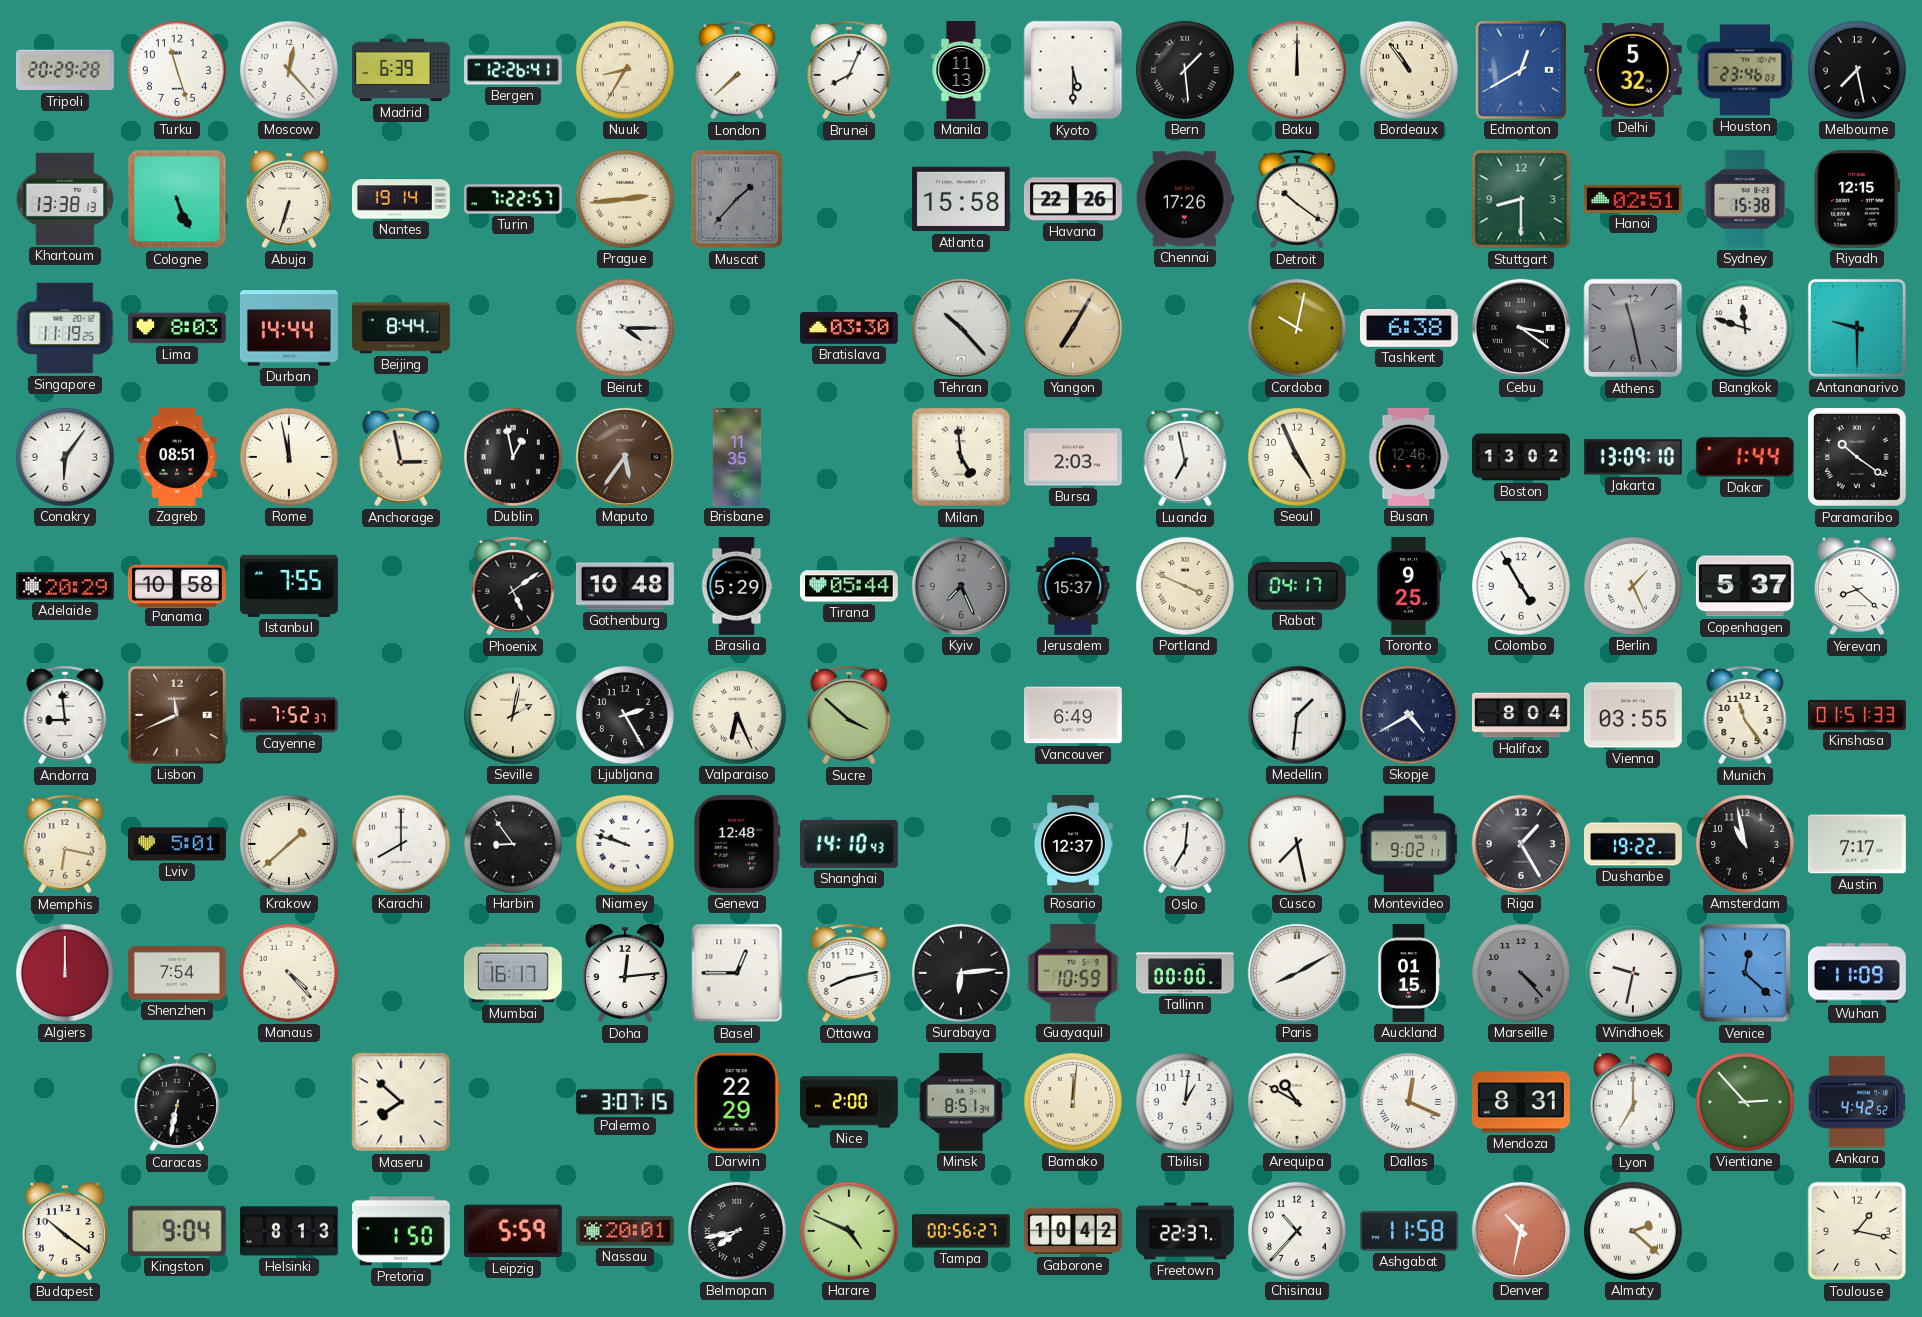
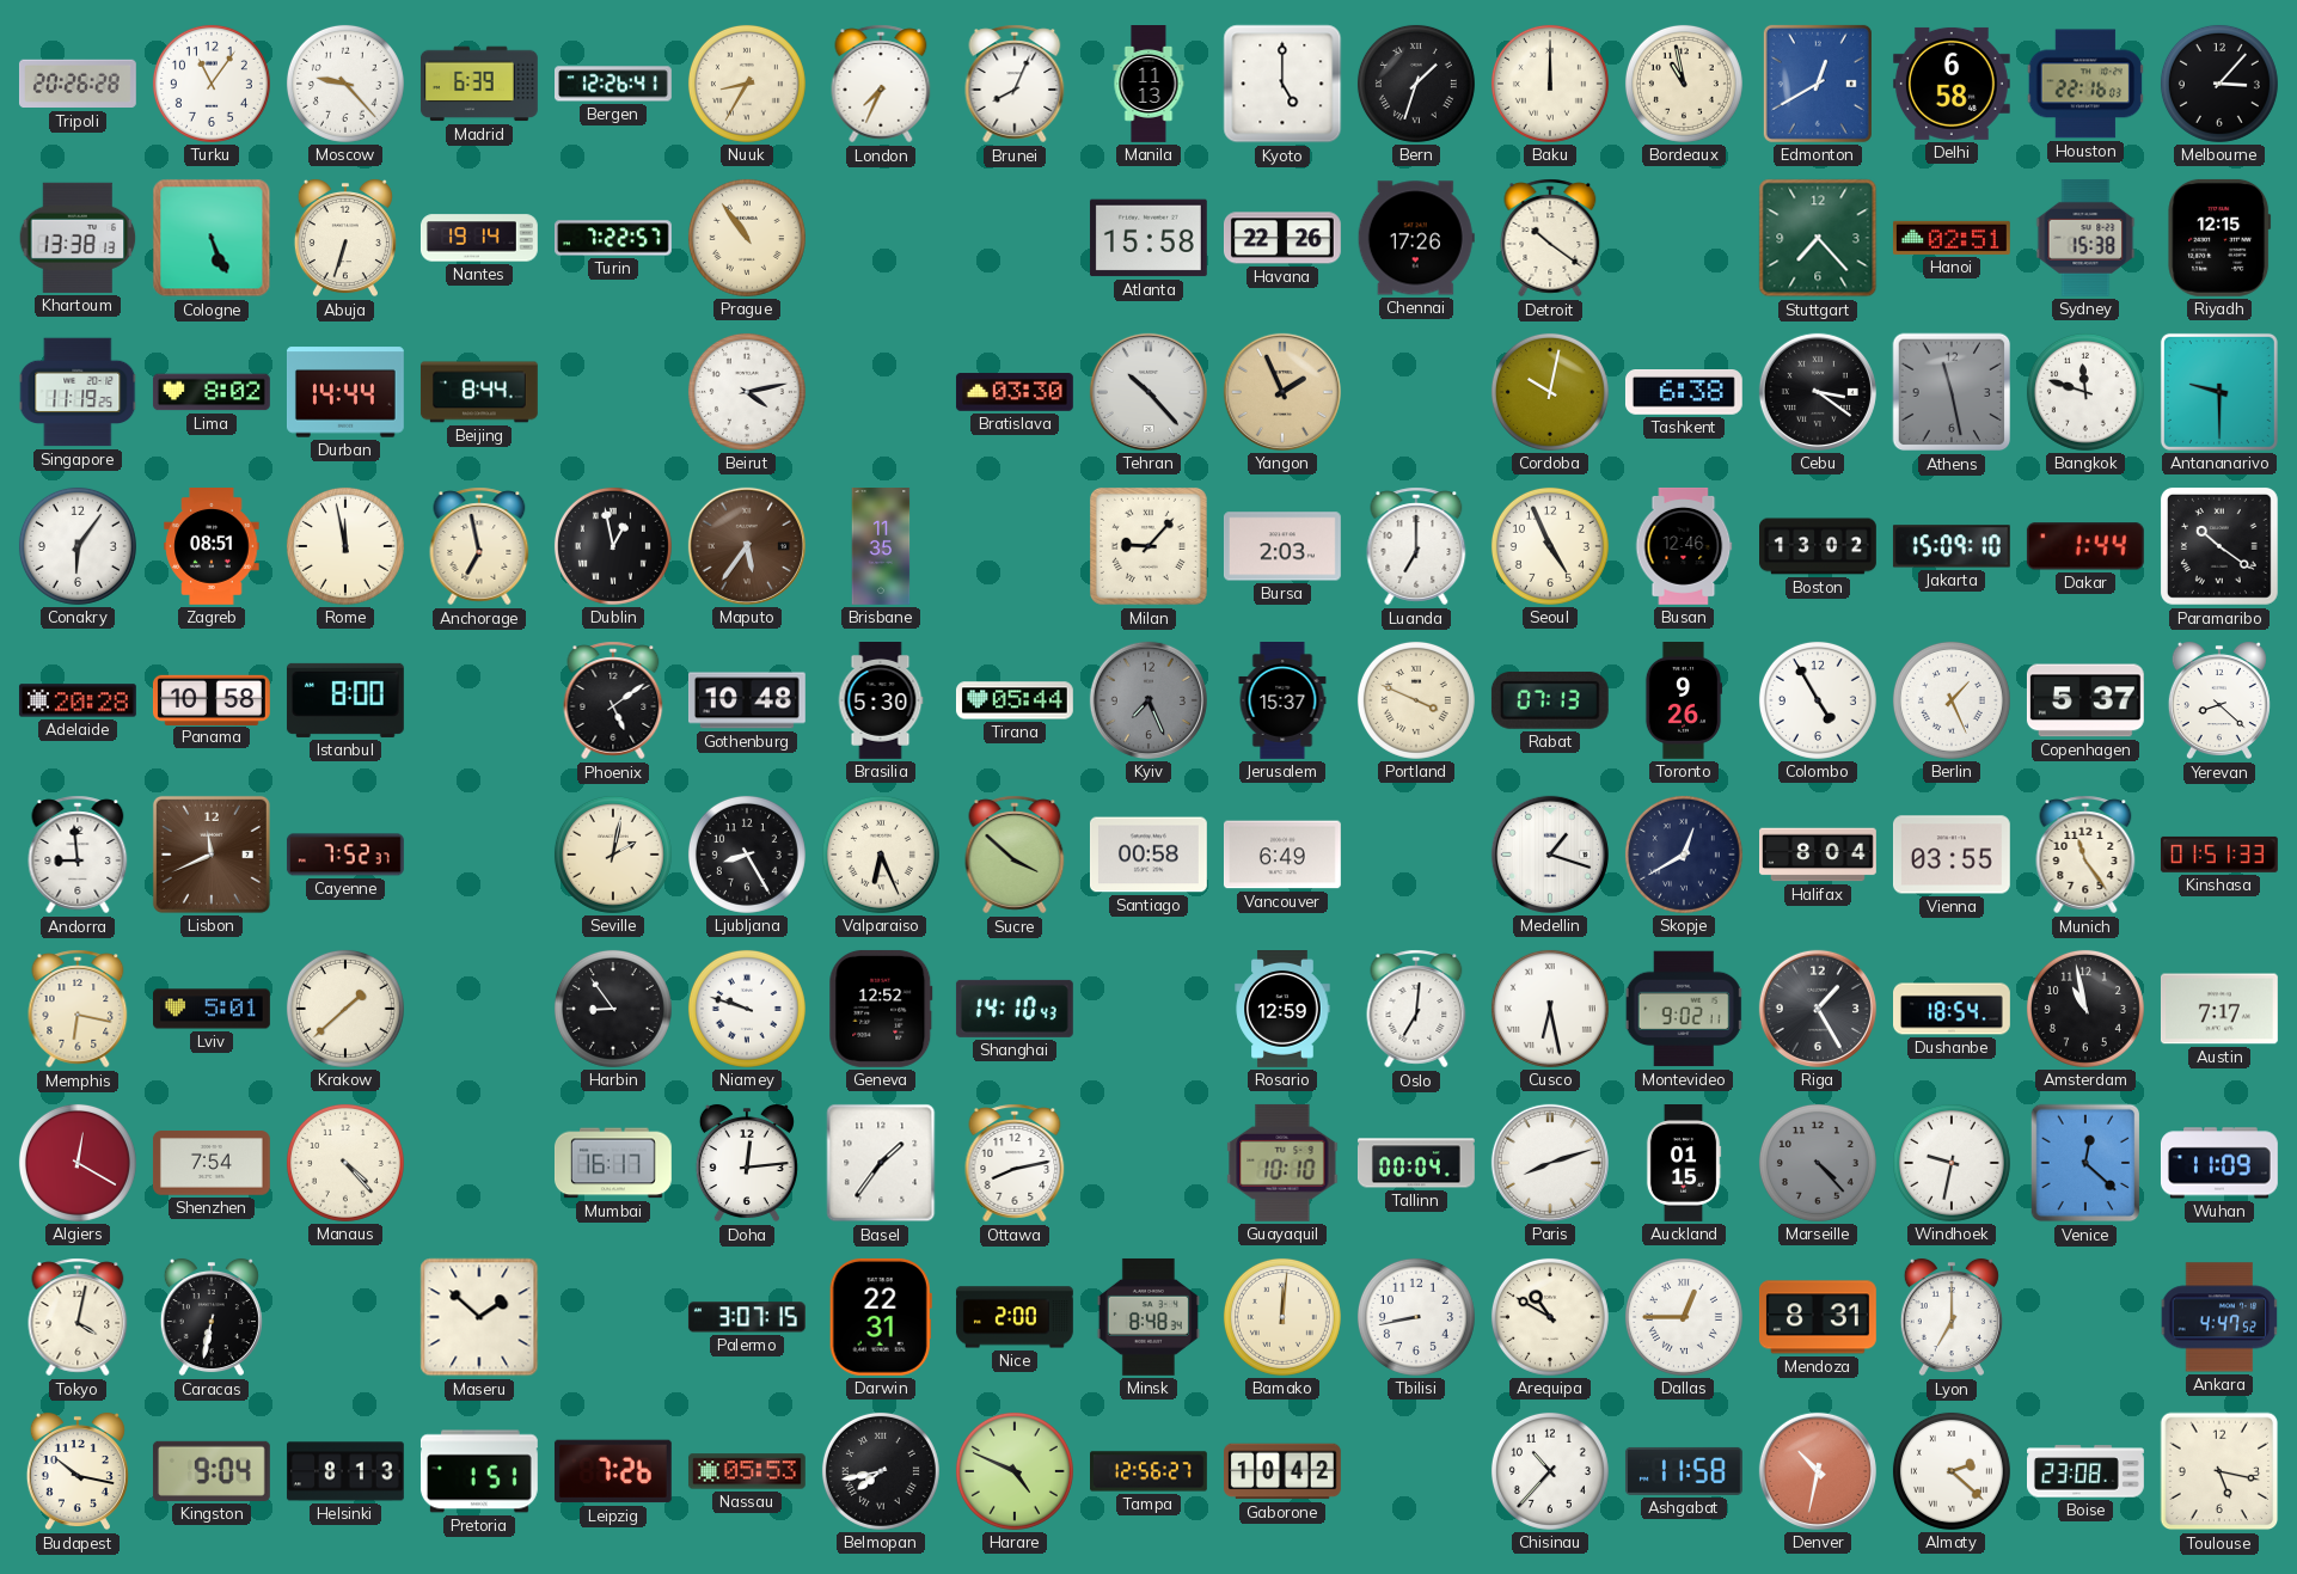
Tripoli: 20:29 -> 20:26 (78, 84)
Turku: 11:27 -> 11:06 (212, 84)
Moscow: 12:23 -> 9:23 (345, 84)
London: 7:38 -> 7:34 (881, 84)
Kyoto: 5:30 -> 5:00 (1282, 84)
Bern: 1:29 -> 1:33 (1416, 84)
Bordeaux: 10:54 -> 10:58 (1684, 84)
Delhi: 5:32 -> 6:58 (1952, 84)
Houston: 23:46 -> 22:16 (2085, 84)
Melbourne: 7:28 -> 3:07 (2219, 84)
Prague: 2:44 -> 10:54 (747, 238)
Muscat: 1:37 -> none (737, 199)
Stuttgart: 8:30 -> 7:23 (1818, 238)
Lima: 8:03 -> 8:02 (212, 392)
Beirut: 4:15 -> 4:13 (747, 392)
Yangon: 7:05 -> 1:56 (1282, 392)
Anchorage: 2:58 -> 6:58 (479, 546)
Milan: 4:59 -> 9:07 (1148, 546)
Luanda: 6:58 -> 7:00 (1416, 546)
Jakarta: 13:09 -> 15:09 (1952, 546)
Adelaide: 20:29 -> 20:28 (78, 700)
Istanbul: 7:55 -> 8:00 (345, 700)
Brasilia: 5:29 -> 5:30 (881, 702)
Rabat: 04:17 -> 07:13 (1550, 700)
Toronto: 9:25 -> 9:26 (1684, 702)
Ljubljana: 2:25 -> 8:25 (747, 855)
Santiago: none -> 00:58 (1148, 855)
Medellin: 1:31 -> 1:18 (1550, 855)
Skopje: 4:40 -> 12:40 (1684, 855)
Karachi: 8:00 -> none (401, 844)
Geneva: 12:48 -> 12:52 (881, 1009)
Rosario: 12:37 -> 12:59 (1282, 1010)
Cusco: 7:28 -> 6:28 (1550, 1009)
Dushanbe: 19:22 -> 18:54 (1953, 1009)
Algiers: 12:00 -> 12:20 (78, 1163)
Basel: 12:45 -> 1:36 (881, 1163)
Surabaya: 6:14 -> none (961, 973)
Guayaquil: 10:59 -> 10:10 (1282, 1163)
Tallinn: 00:00 -> 00:04 (1416, 1163)
Paris: 8:10 -> 8:12 (1550, 1163)
Tokyo: none -> 4:02 (78, 1317)
Maseru: 7:52 -> 1:52 (479, 1317)
Darwin: 22:29 -> 22:31 (881, 1317)
Minsk: 8:51 -> 8:48 (1148, 1317)
Tbilisi: 1:01 -> 8:43 (1416, 1317)
Dallas: 12:19 -> 12:45 (1684, 1317)
Vientiane: 2:53 -> none (1745, 1102)
Ankara: 4:42 -> 4:47 (2219, 1317)
Budapest: 10:21 -> 10:17 (78, 1471)
Pretoria: 1:50 -> 1:51 (479, 1471)
Leipzig: 5:59 -> 7:26 (613, 1471)
Nassau: 20:01 -> 05:53 (747, 1471)
Tampa: 00:56 -> 12:56 (1150, 1471)
Freetown: 22:37 -> none (1186, 1231)
Boise: none -> 23:08 (2087, 1471)
Toulouse: 1:17 -> 5:17 (2219, 1471)
